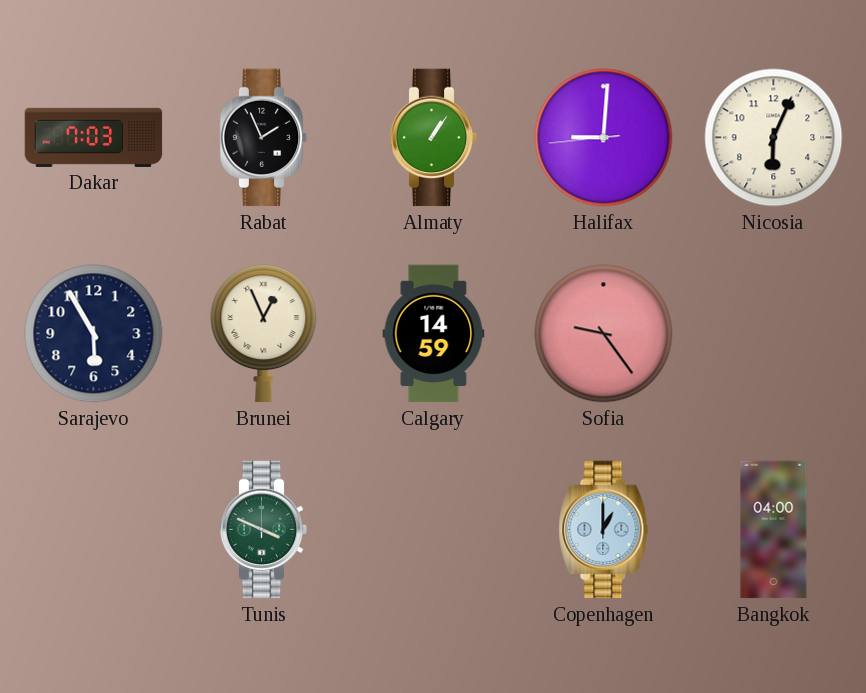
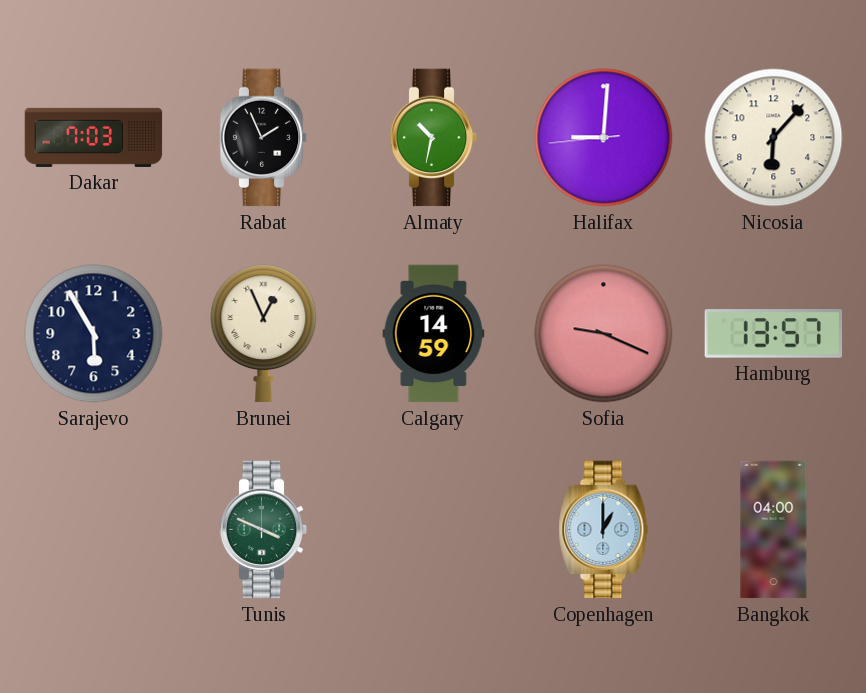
Almaty: 1:06 -> 10:32 (434, 138)
Nicosia: 6:04 -> 6:07 (774, 138)
Sofia: 9:24 -> 9:19 (604, 334)
Hamburg: none -> 13:57 (774, 334)
